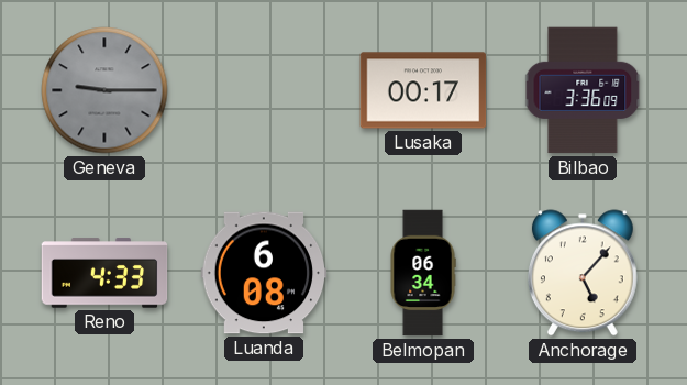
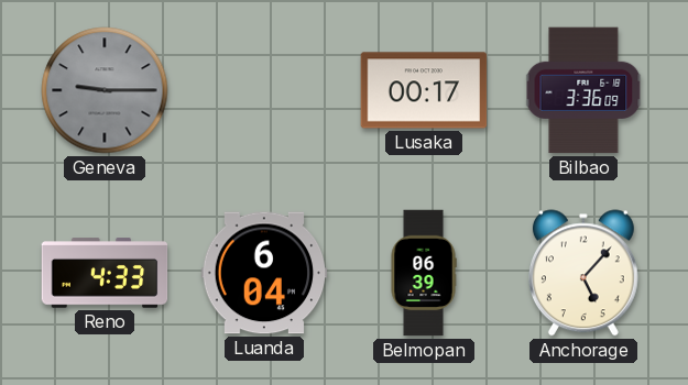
Luanda: 6:08 -> 6:04 (264, 273)
Belmopan: 06:34 -> 06:39 (424, 273)
